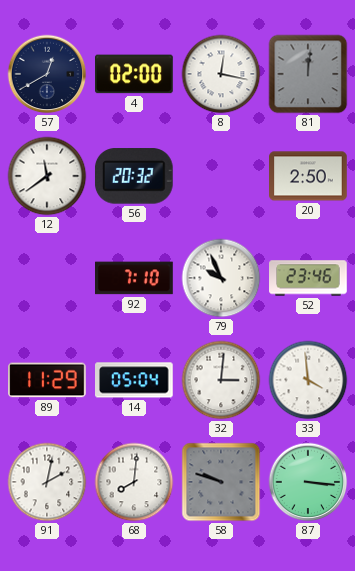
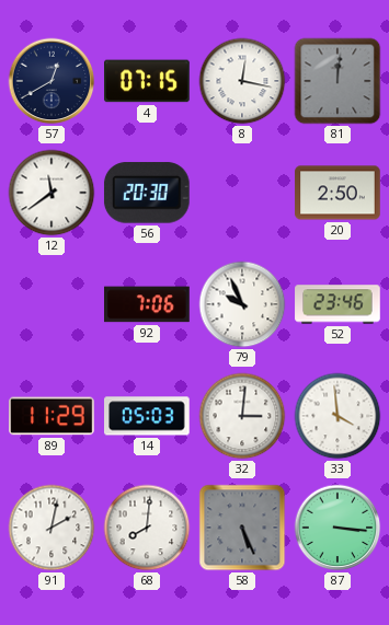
4: 02:00 -> 07:15 (147, 81)
56: 20:32 -> 20:30 (147, 193)
92: 7:10 -> 7:06 (147, 304)
14: 05:04 -> 05:03 (148, 416)
58: 9:48 -> 5:26 (242, 528)
